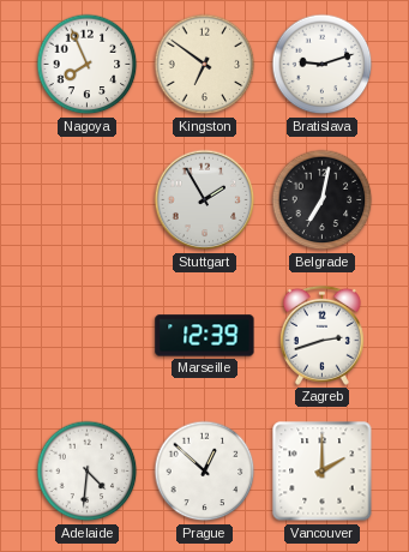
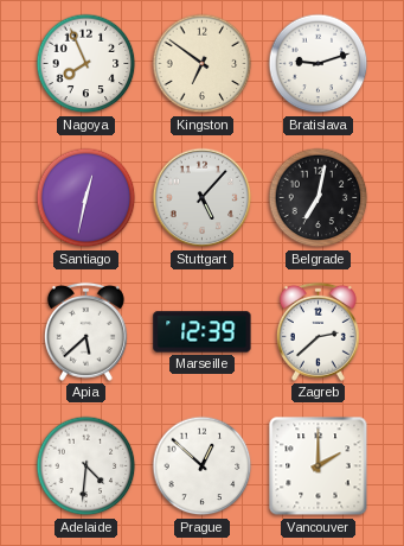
Santiago: none -> 12:32 (86, 198)
Stuttgart: 1:55 -> 5:07 (203, 198)
Apia: none -> 5:38 (85, 331)
Zagreb: 2:42 -> 2:38 (318, 331)
